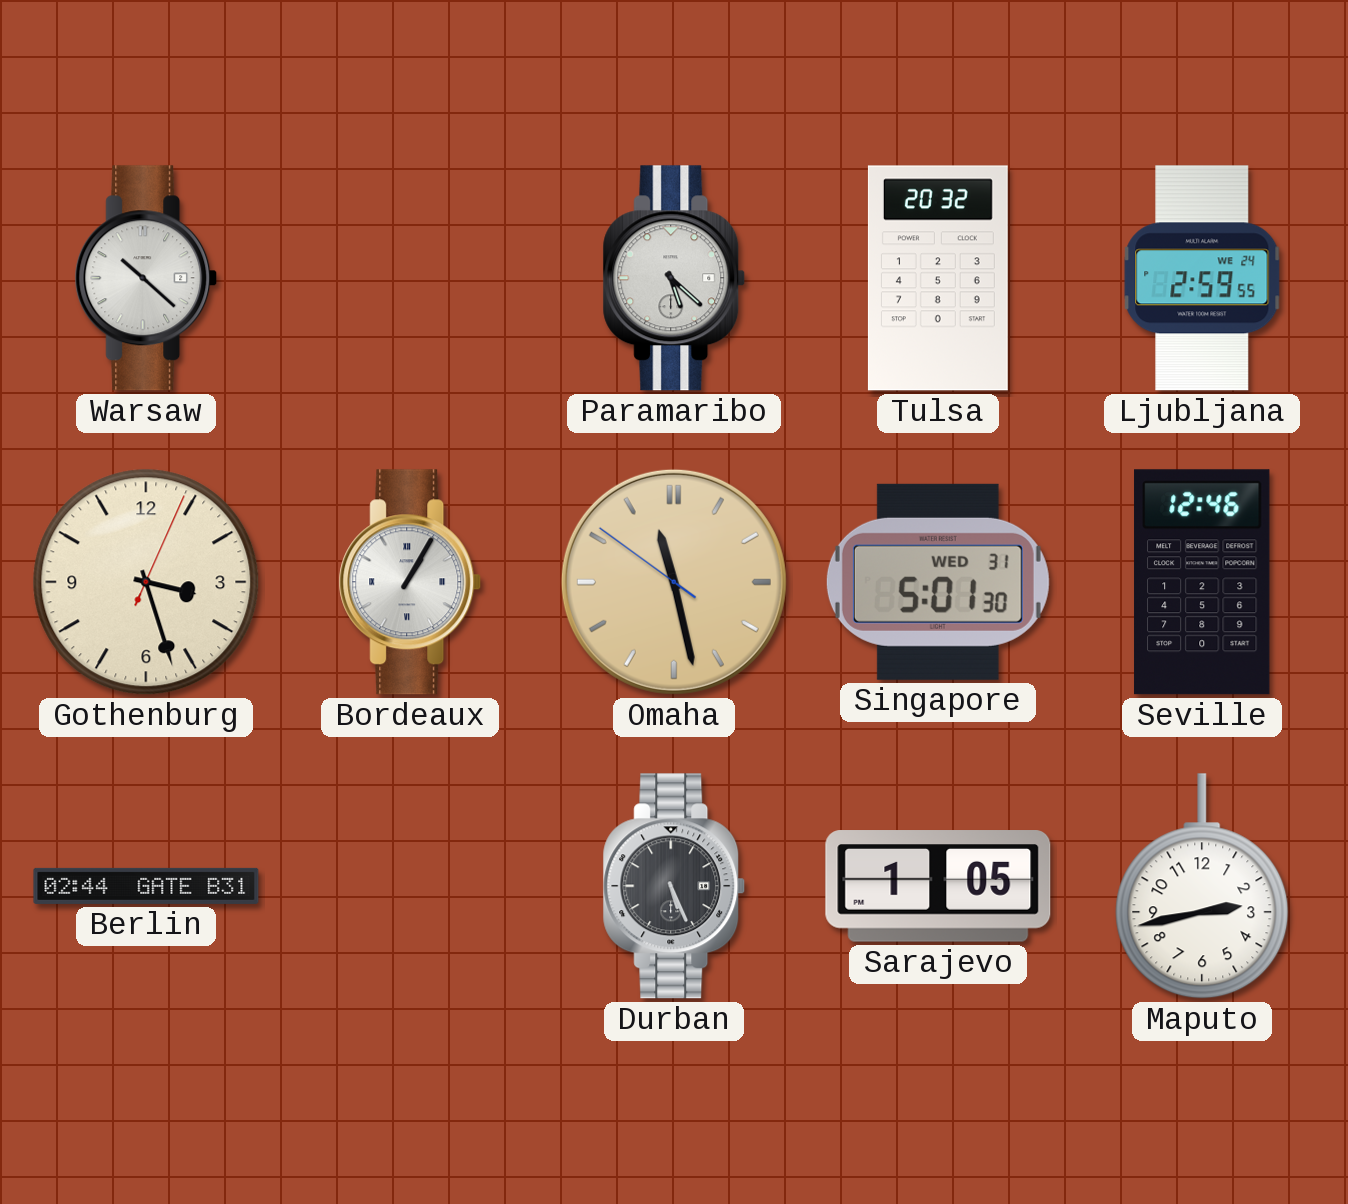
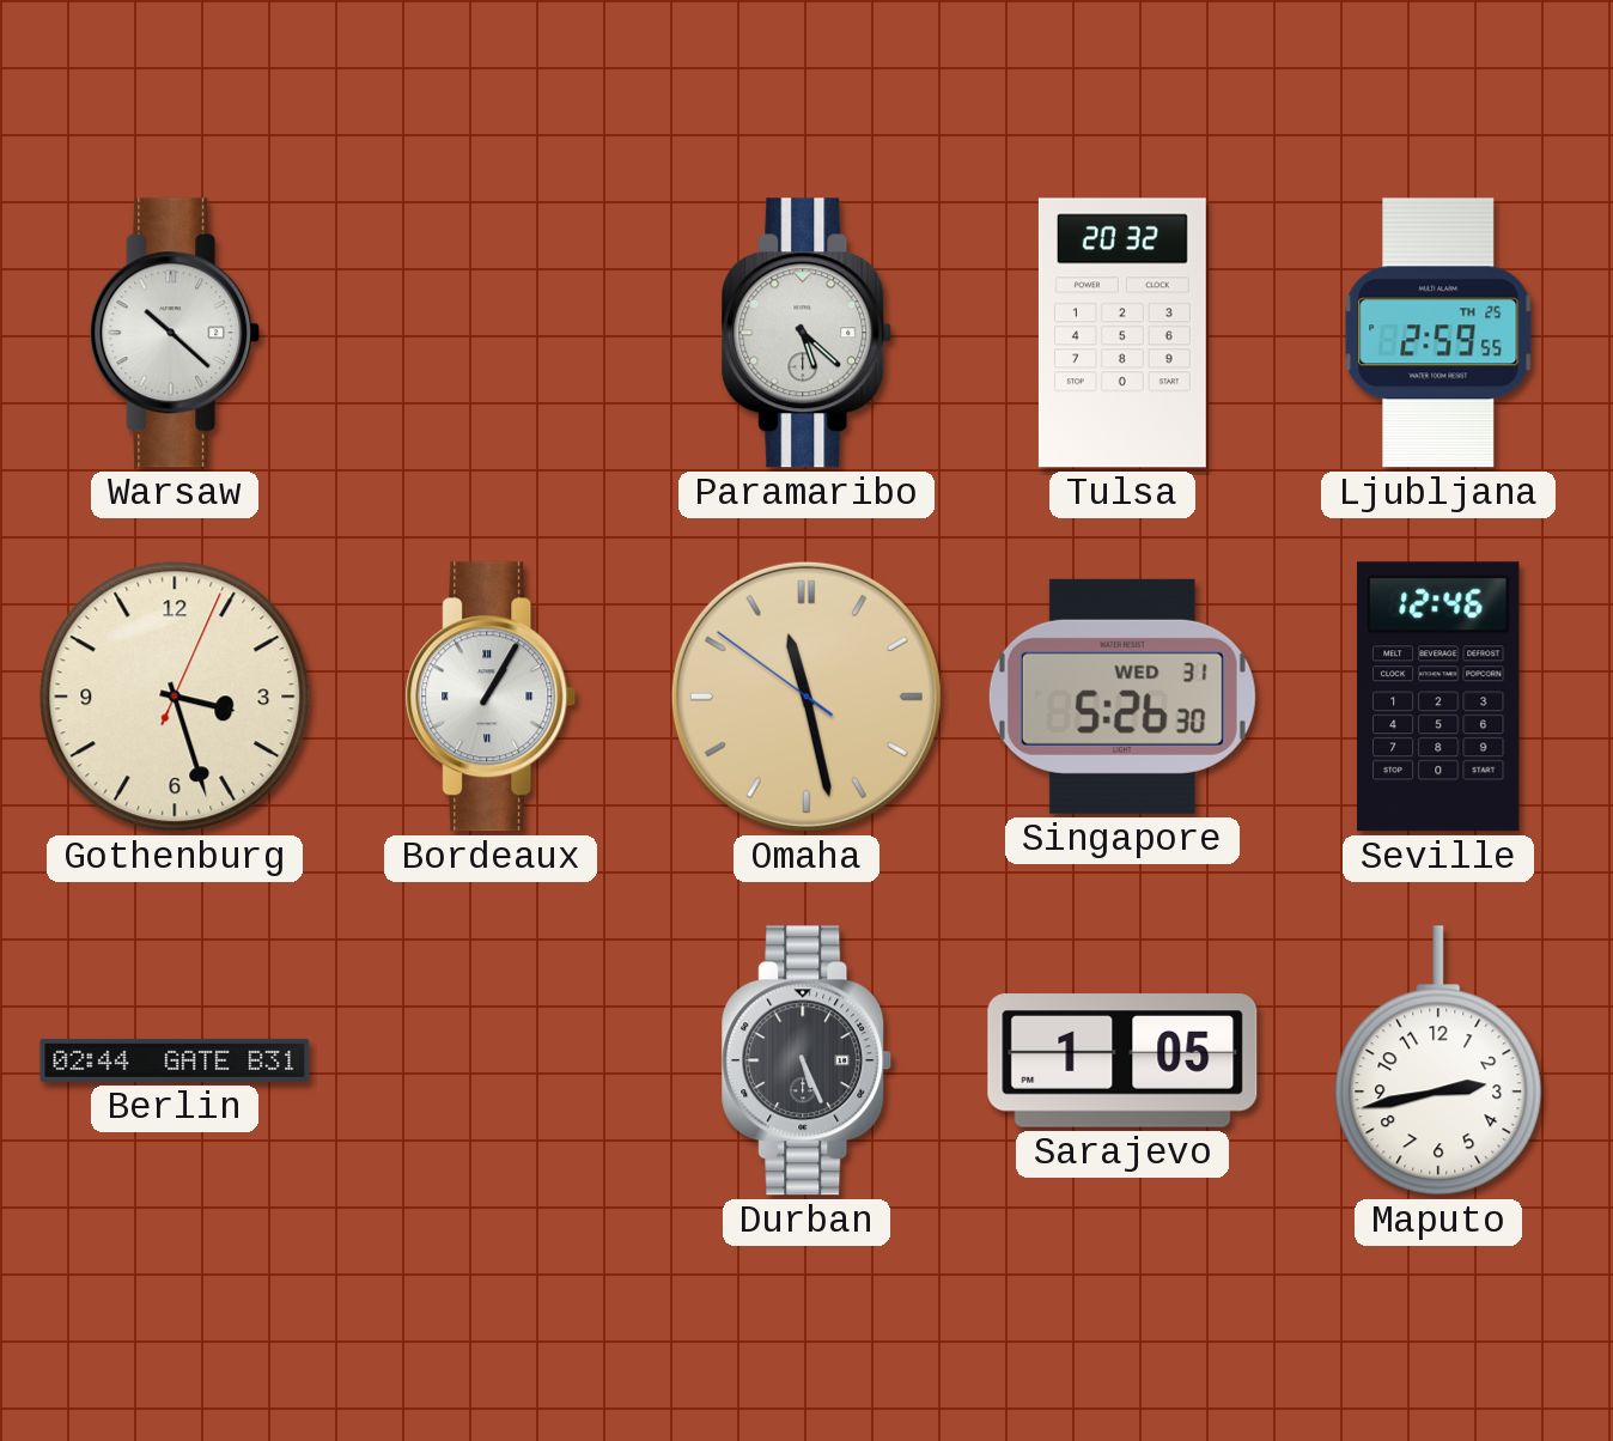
Ljubljana date: WE 24 -> TH 25 (1438, 333)
Singapore: 5:01 -> 5:26 (1122, 697)
